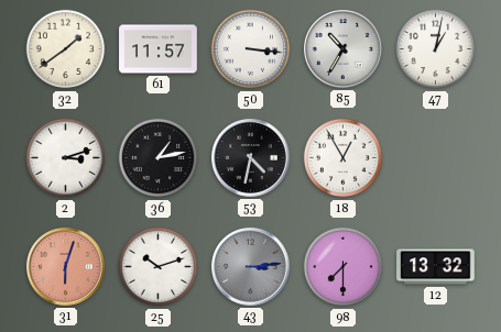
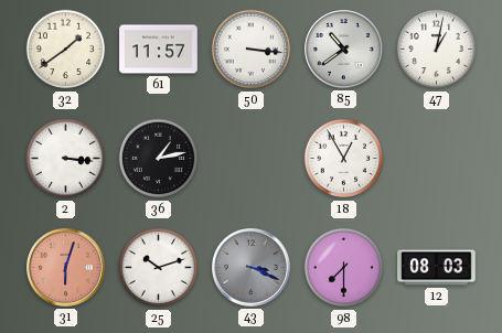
85: 10:35 -> 10:39 (344, 50)
2: 3:12 -> 3:16 (66, 159)
53: 4:32 -> none (251, 158)
43: 3:14 -> 3:19 (252, 268)
12: 13:32 -> 08:03 (437, 268)
